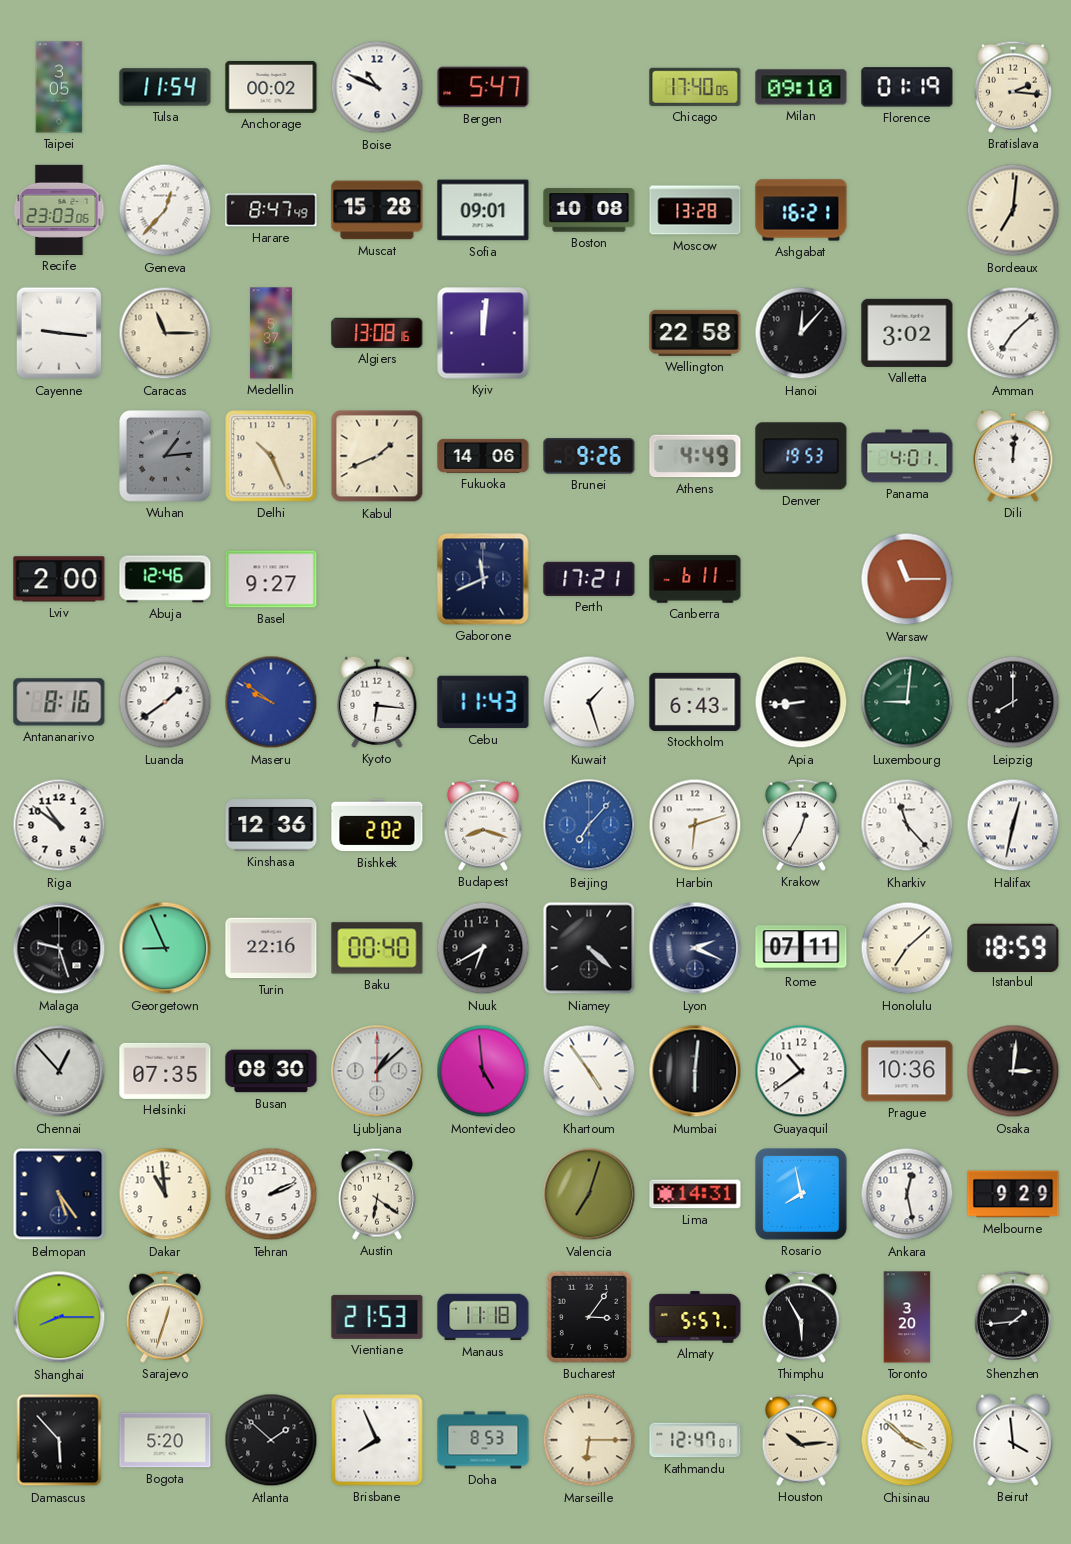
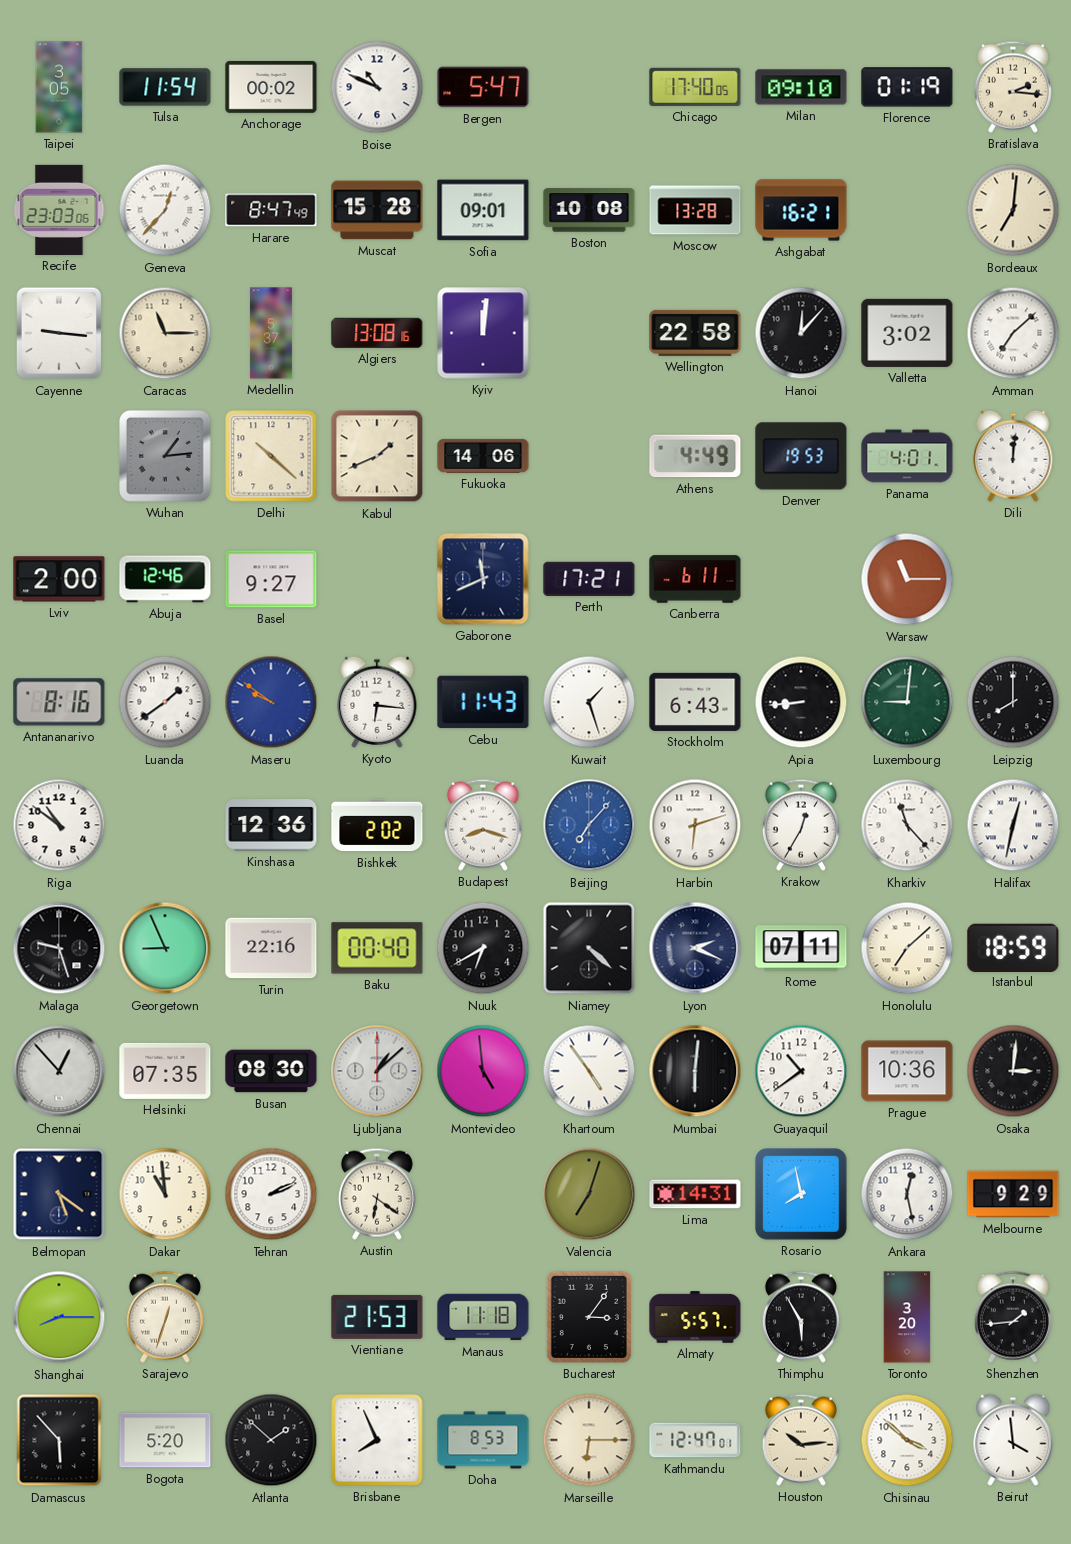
Delhi: 10:26 -> 10:22 (271, 456)
Brunei: 9:26 -> none (589, 456)
Belmopan: 5:24 -> 5:21 (59, 1194)
